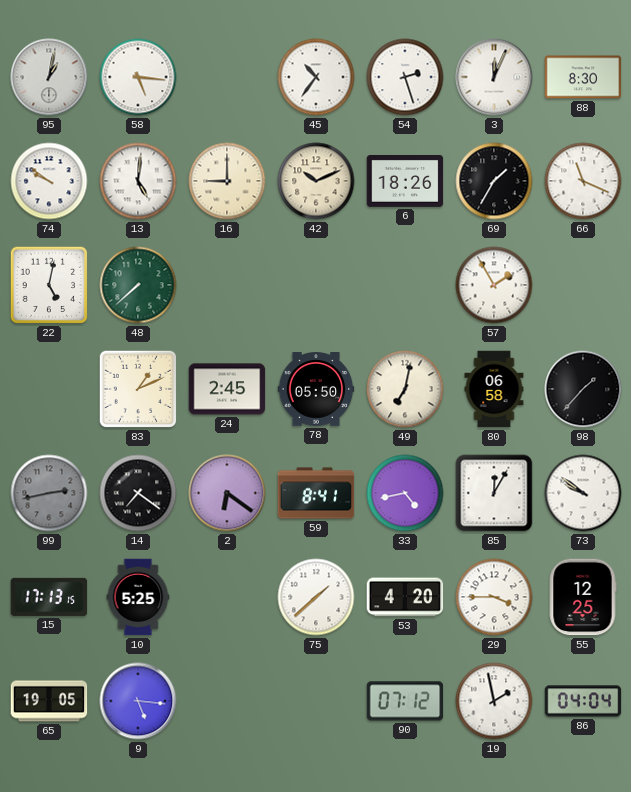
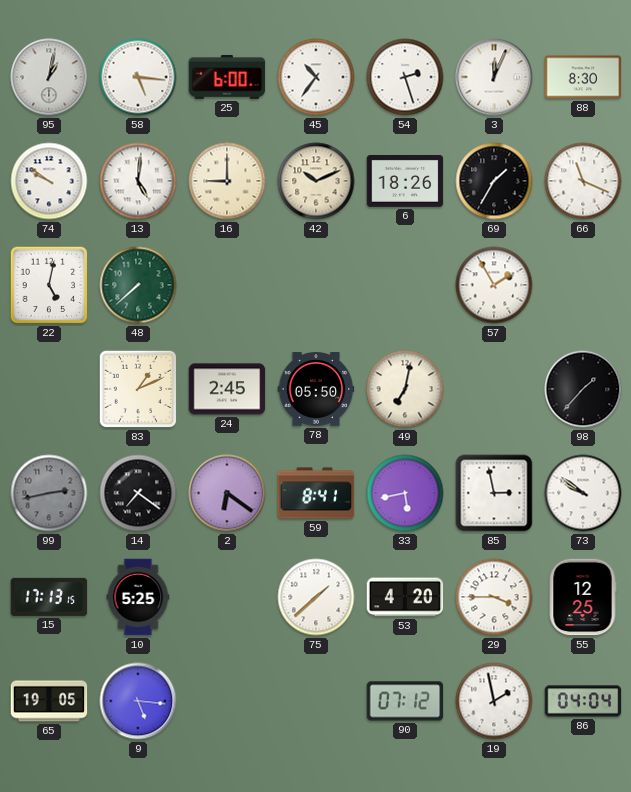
25: none -> 6:00 (227, 77)
80: 06:58 -> none (494, 389)
33: 4:43 -> 5:43 (405, 493)
85: 12:05 -> 2:58 (494, 493)
